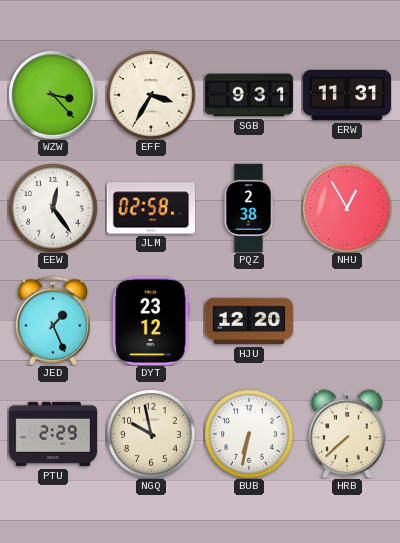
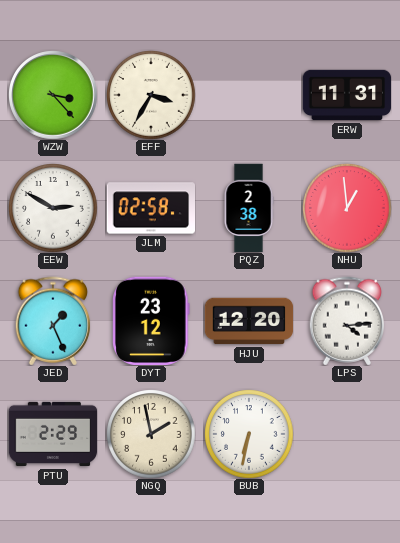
SGB: 9:31 -> none (249, 95)
EEW: 12:24 -> 2:50 (53, 208)
NHU: 12:55 -> 12:59 (347, 208)
LPS: none -> 4:14 (347, 321)
NGQ: 9:58 -> 1:58 (151, 434)
HRB: 7:38 -> none (347, 434)
